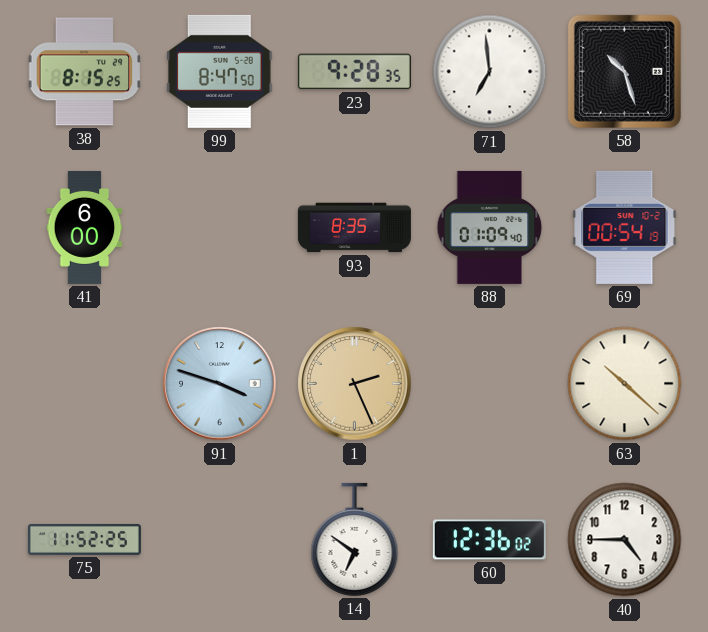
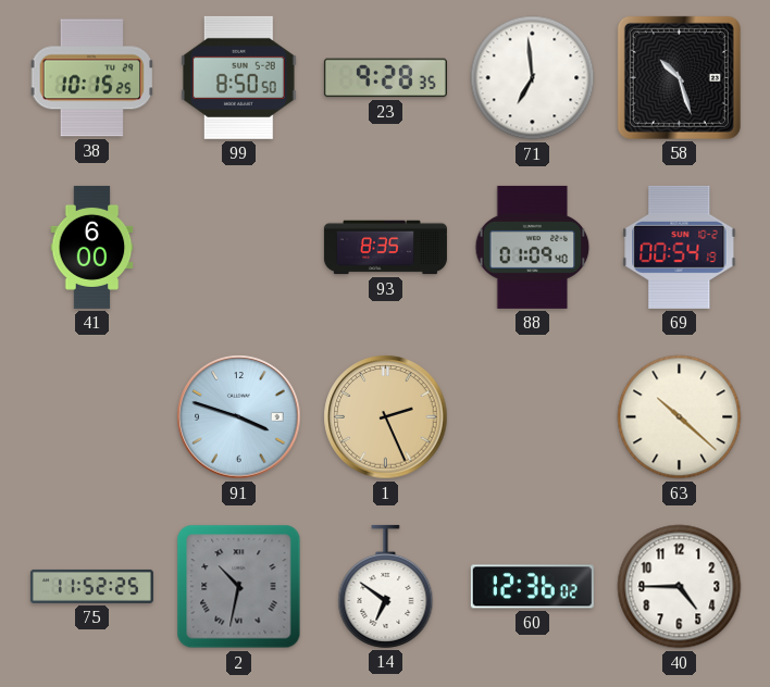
38: 8:15 -> 10:15 (92, 78)
99: 8:47 -> 8:50 (239, 77)
2: none -> 10:32 (239, 587)
